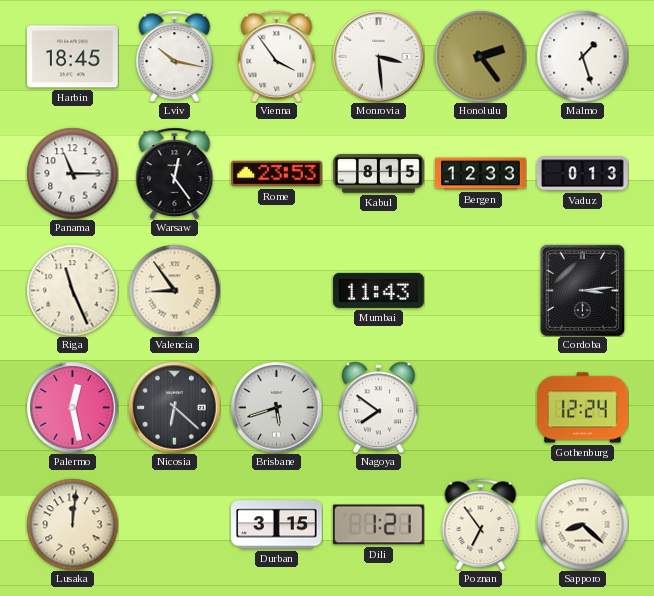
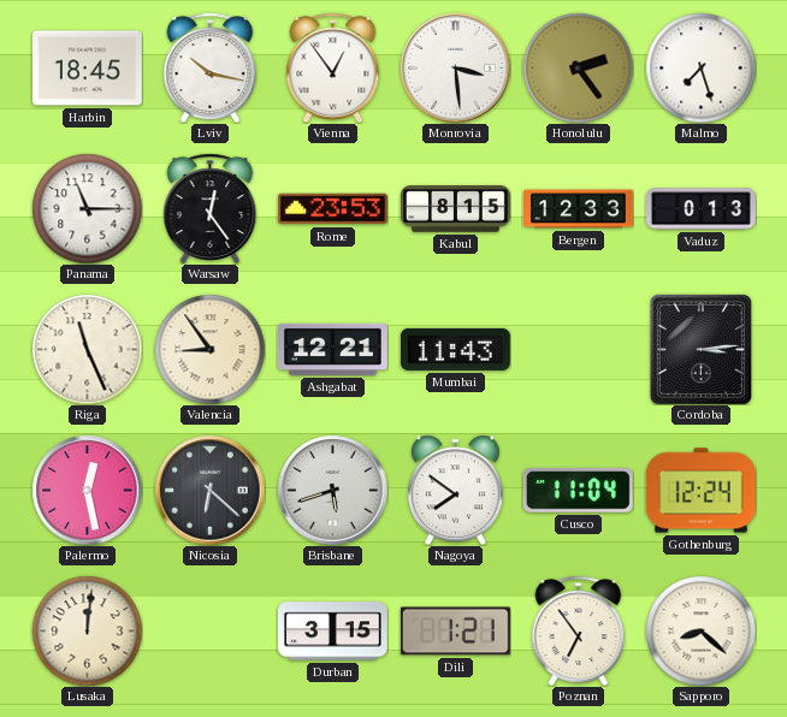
Vienna: 3:54 -> 12:54 (333, 67)
Malmo: 1:27 -> 7:27 (700, 67)
Ashgabat: none -> 12:21 (333, 349)
Cusco: none -> 11:04 (578, 491)
